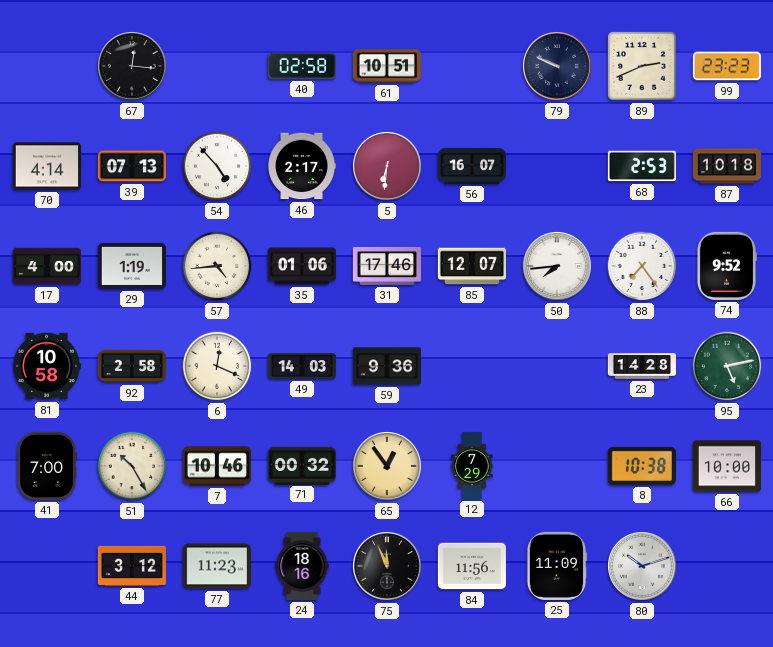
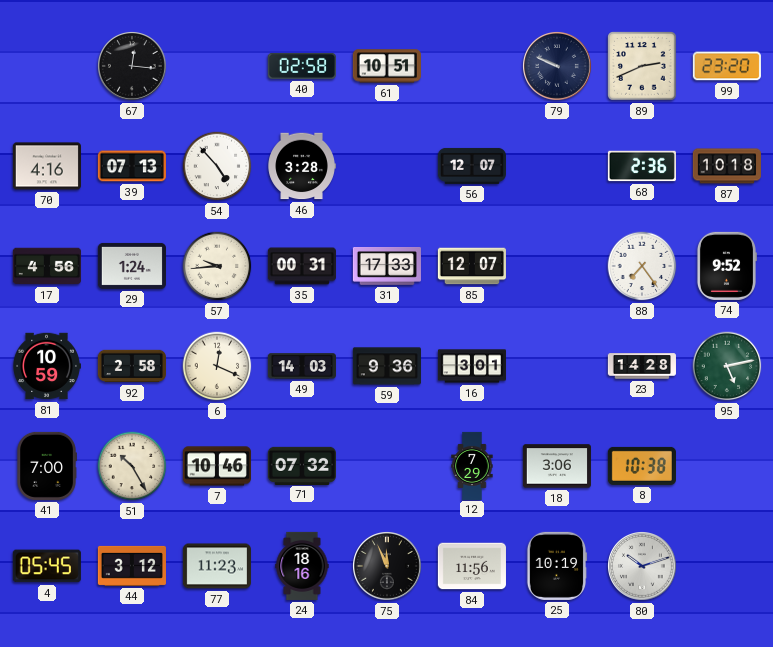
99: 23:23 -> 23:20 (727, 66)
70: 4:14 -> 4:16 (47, 166)
46: 2:17 -> 3:28 (302, 166)
5: 6:31 -> none (388, 167)
56: 16:07 -> 12:07 (472, 166)
68: 2:53 -> 2:36 (642, 166)
17: 4:00 -> 4:56 (47, 266)
29: 1:19 -> 1:24 (132, 266)
57: 4:44 -> 9:44 (217, 266)
35: 01:06 -> 00:31 (302, 266)
31: 17:46 -> 17:33 (387, 267)
50: 7:44 -> none (558, 267)
81: 10:58 -> 10:59 (47, 366)
16: none -> 3:01 (471, 366)
71: 00:32 -> 07:32 (302, 465)
65: 12:54 -> none (388, 467)
18: none -> 3:06 (557, 466)
66: 10:00 -> none (727, 466)
4: none -> 05:45 (47, 566)
25: 11:09 -> 10:19 (557, 566)
